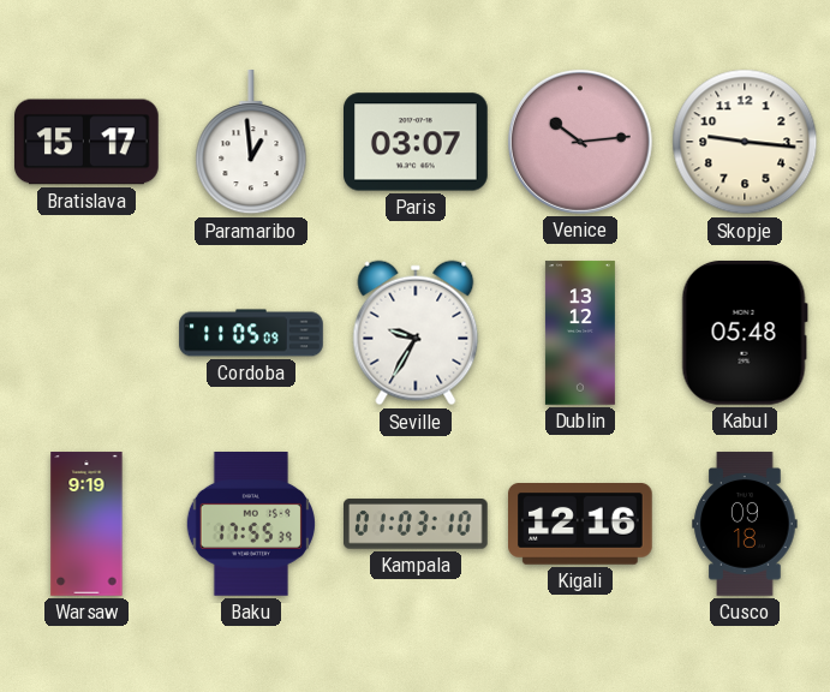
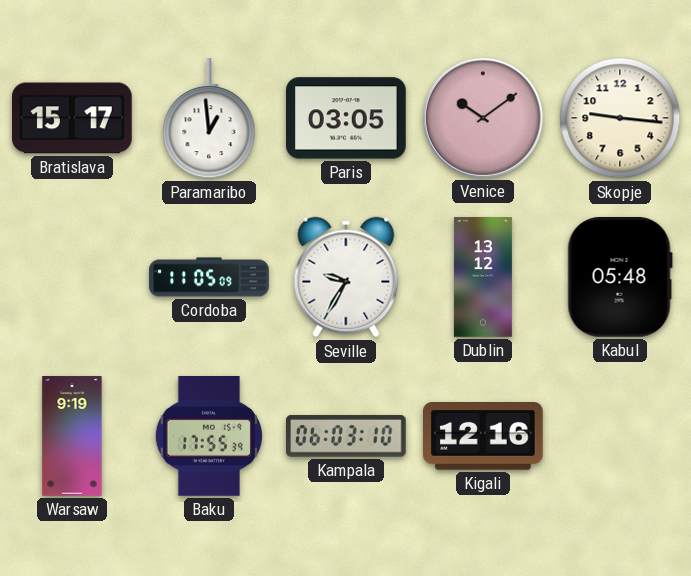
Paris: 03:07 -> 03:05 (347, 118)
Venice: 10:14 -> 10:09 (483, 118)
Kampala: 01:03 -> 06:03 (347, 436)
Cusco: 09:18 -> none (745, 524)
